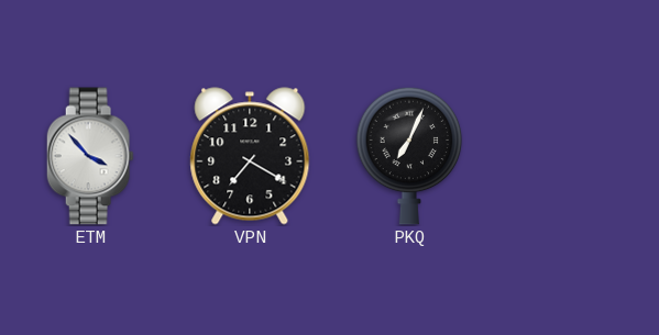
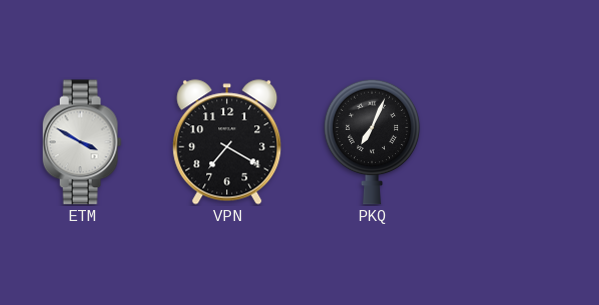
ETM: 3:53 -> 3:50 (82, 142)
